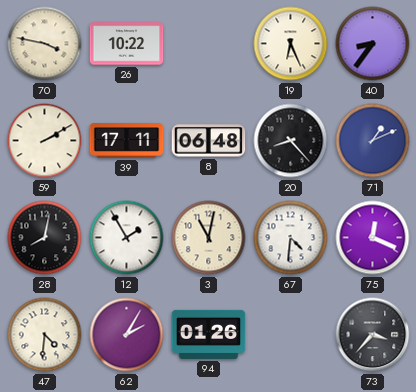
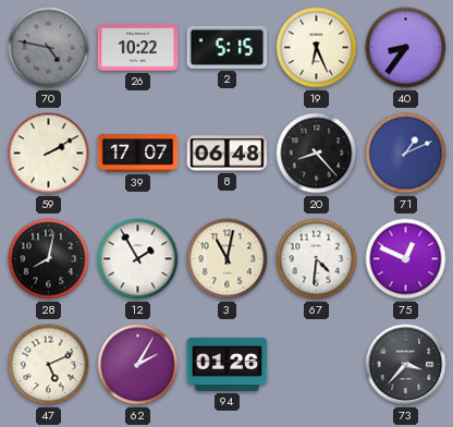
70: 3:47 -> 4:47 (49, 48)
70 dial: cream -> grey (49, 48)
2: none -> 5:15 (228, 47)
39: 17:11 -> 17:07 (138, 154)
75: 12:19 -> 12:49 (406, 259)
47: 4:31 -> 5:11 (49, 365)
